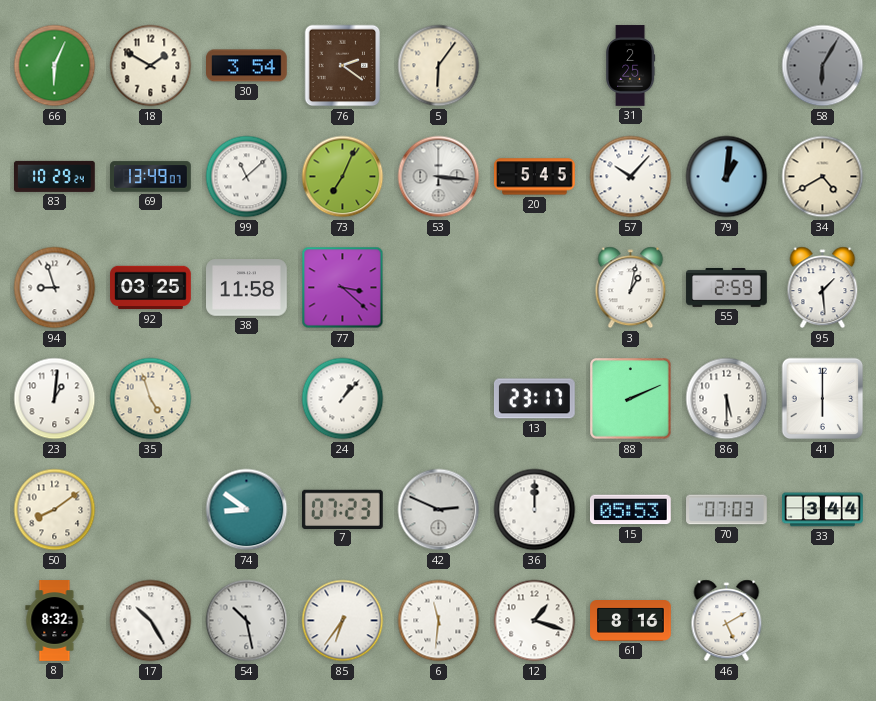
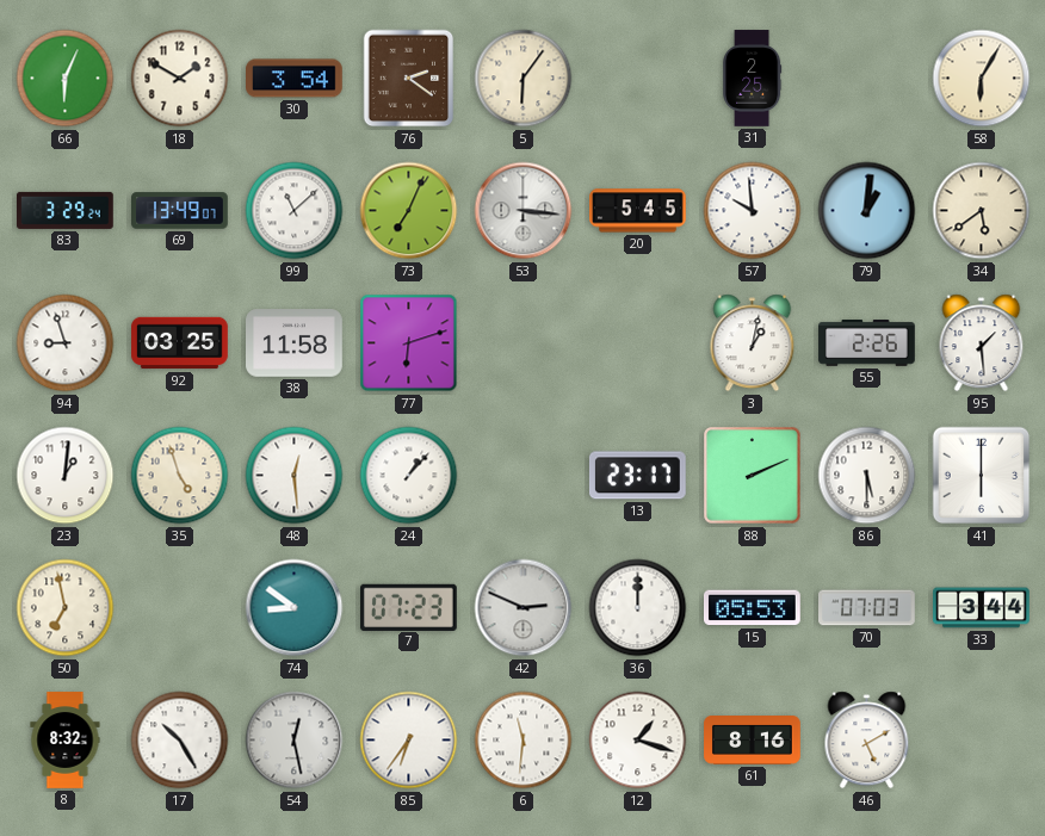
58 dial: grey -> cream (982, 79)
83: 10:29 -> 3:29 (66, 210)
57: 10:07 -> 9:59 (753, 211)
34: 4:40 -> 5:39 (982, 211)
77: 3:22 -> 6:12 (409, 343)
55: 2:59 -> 2:26 (867, 343)
48: none -> 12:29 (295, 476)
50: 8:09 -> 6:58 (66, 608)
54: 10:28 -> 12:28 (295, 741)
